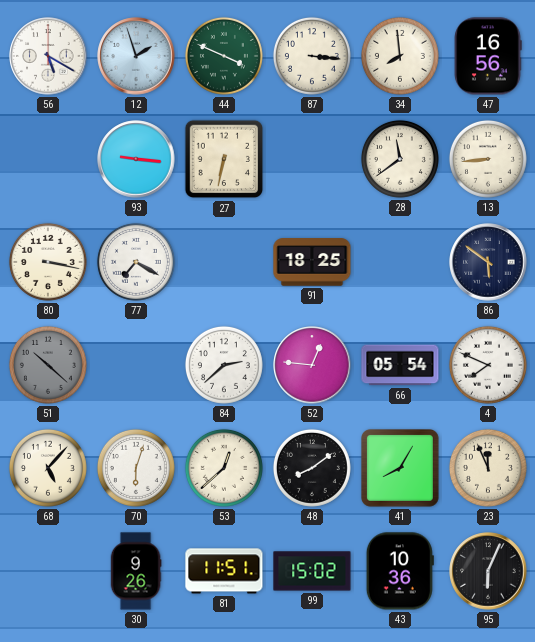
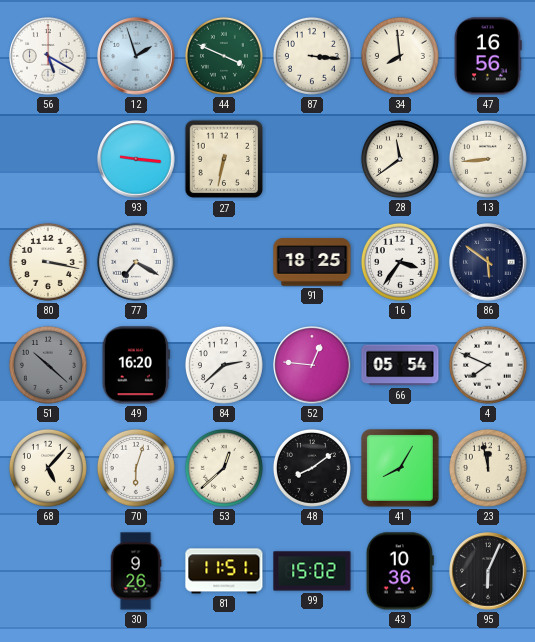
16: none -> 3:36 (400, 262)
49: none -> 16:20 (136, 365)
23: 11:56 -> 11:58 (488, 468)
